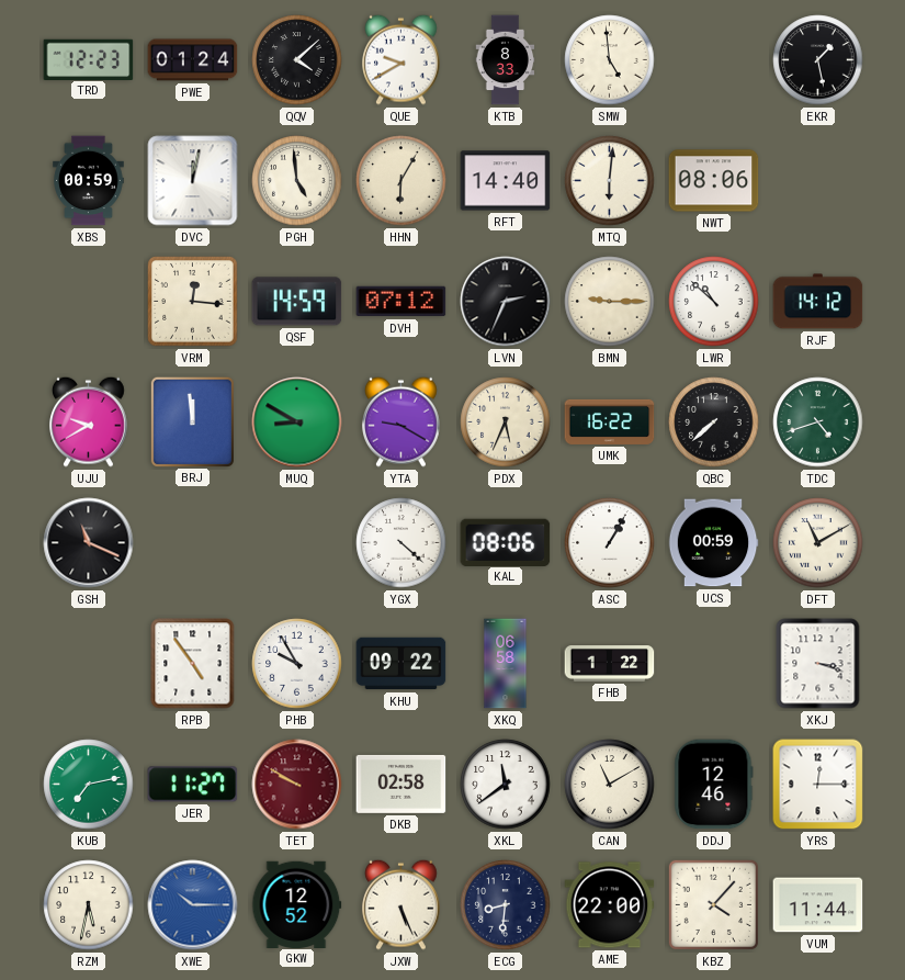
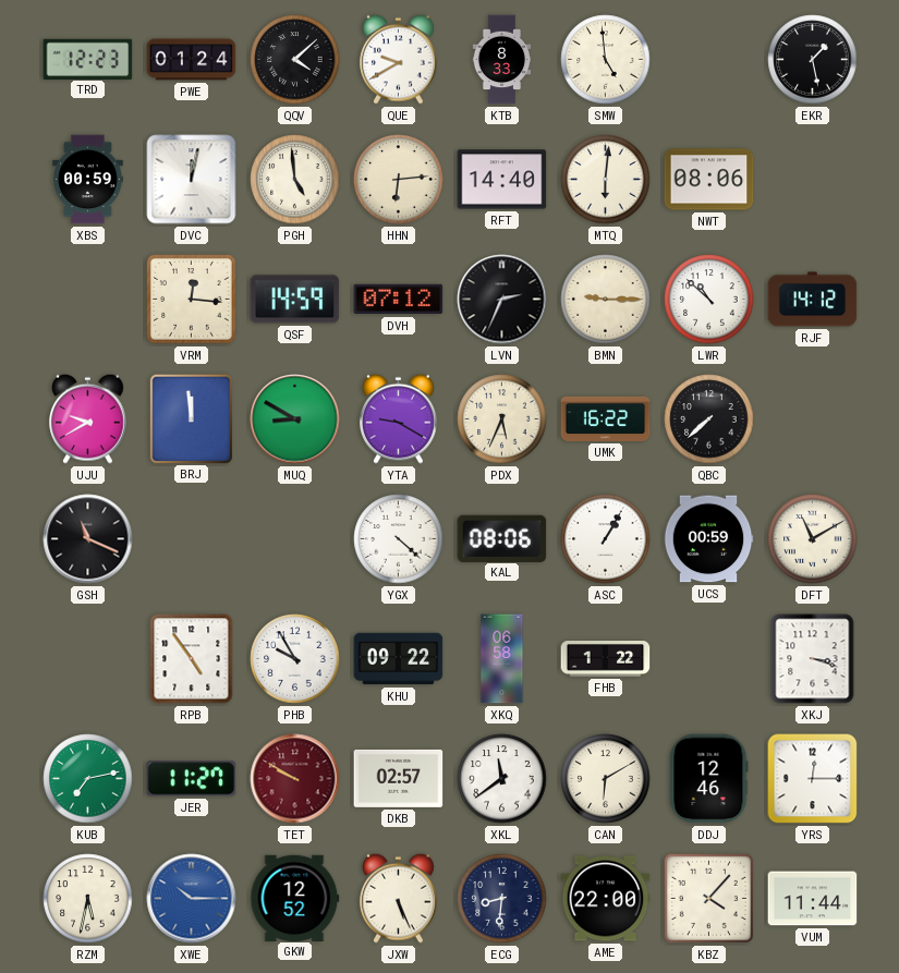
HHN: 6:05 -> 6:14 (399, 180)
TDC: 4:42 -> none (818, 423)
DKB: 02:58 -> 02:57 (399, 778)
CAN: 11:10 -> 6:10 (606, 779)
